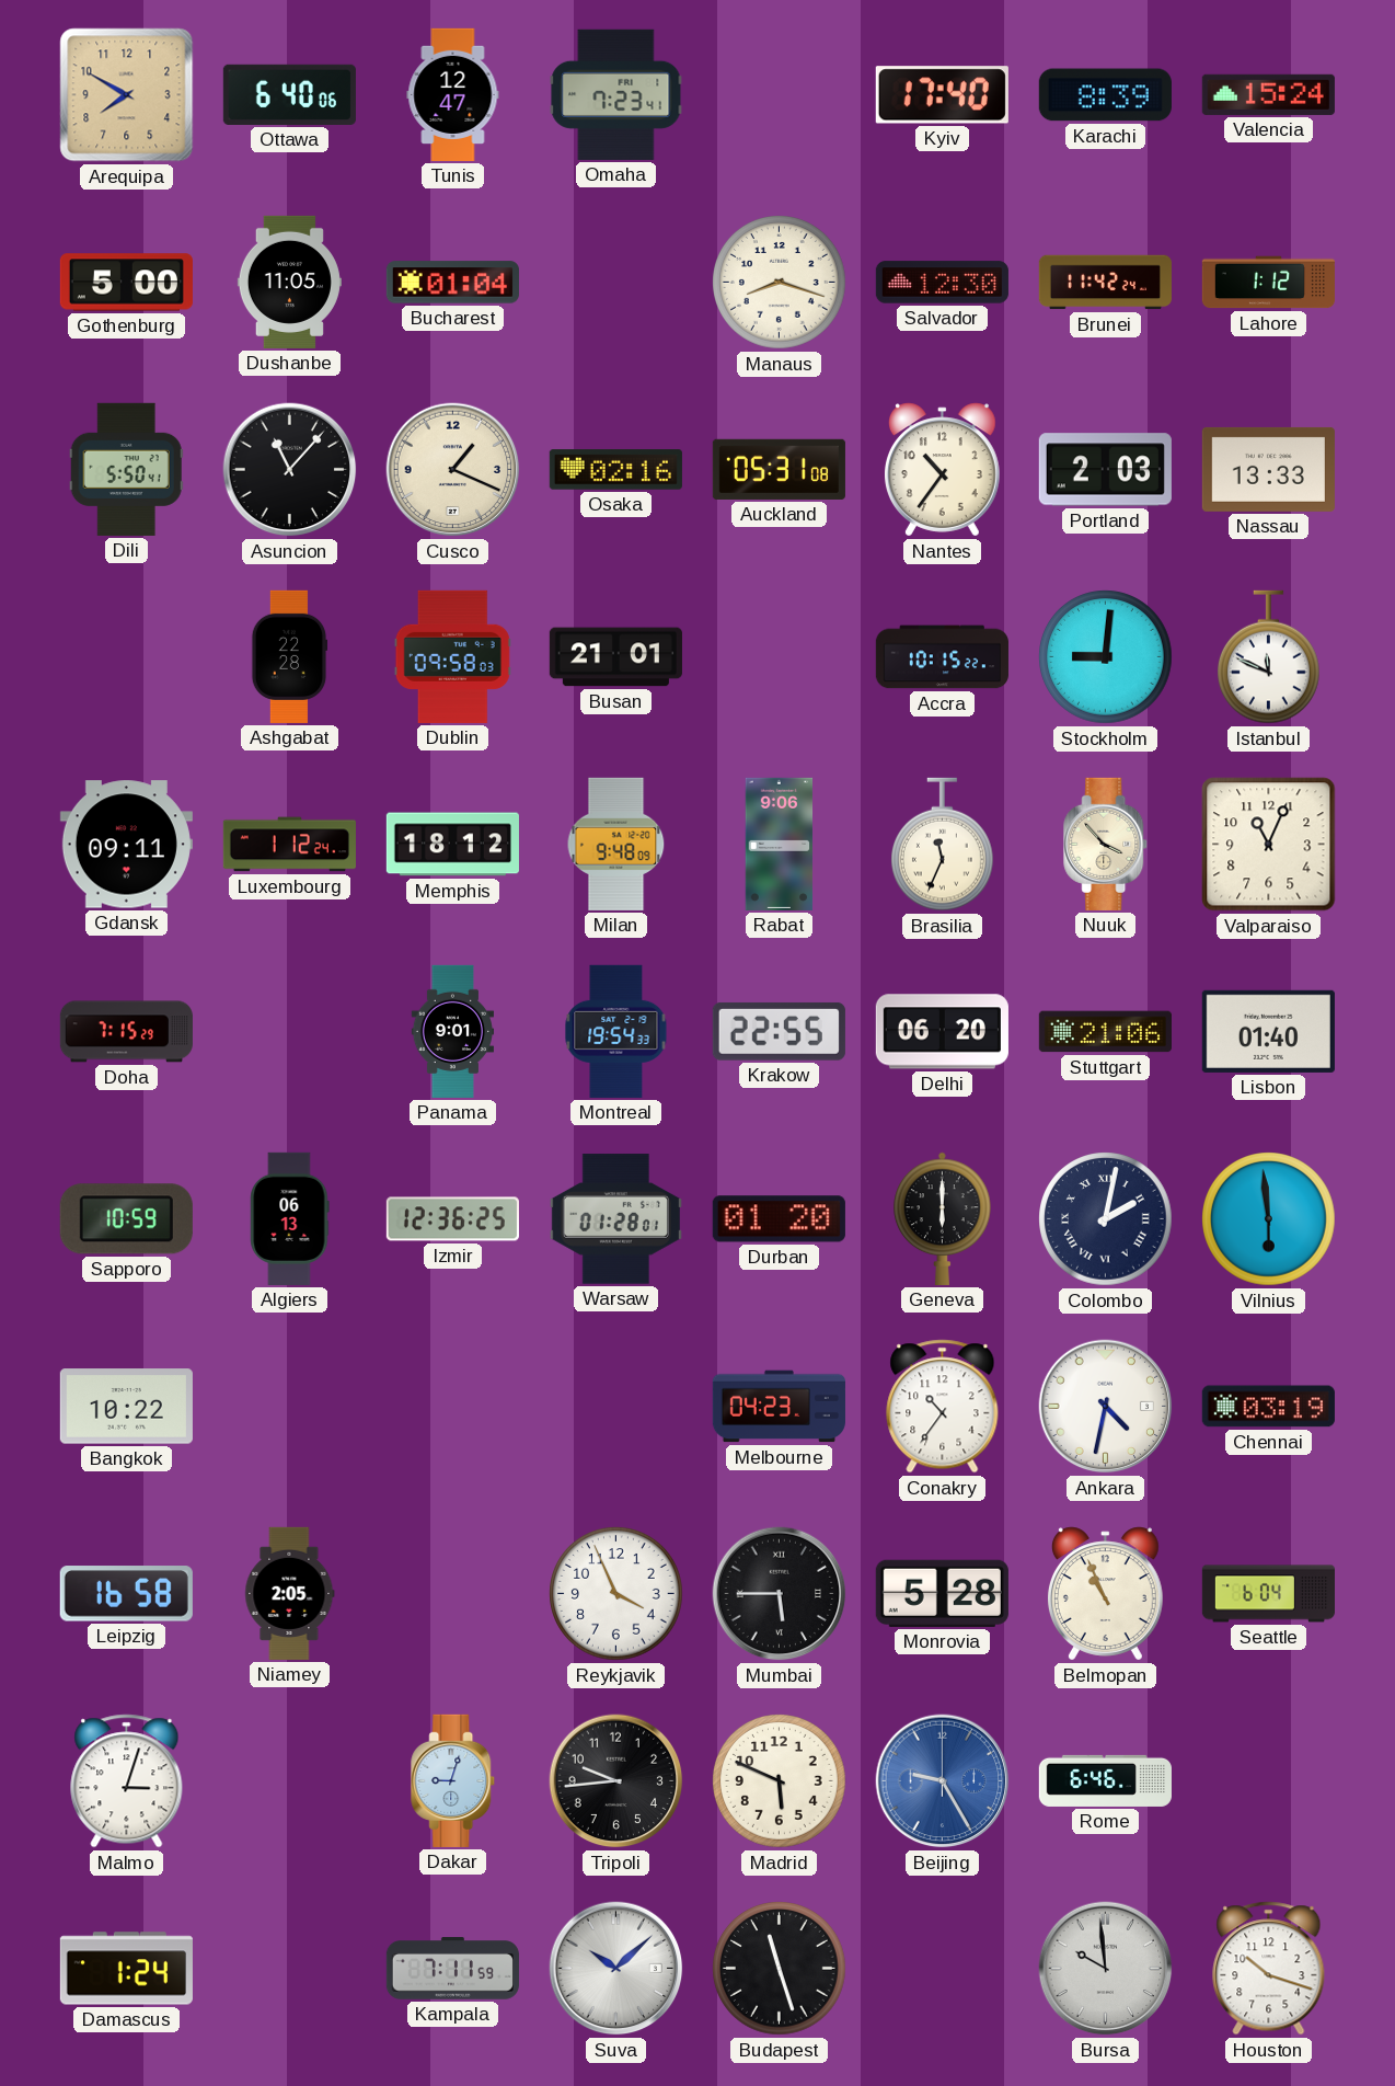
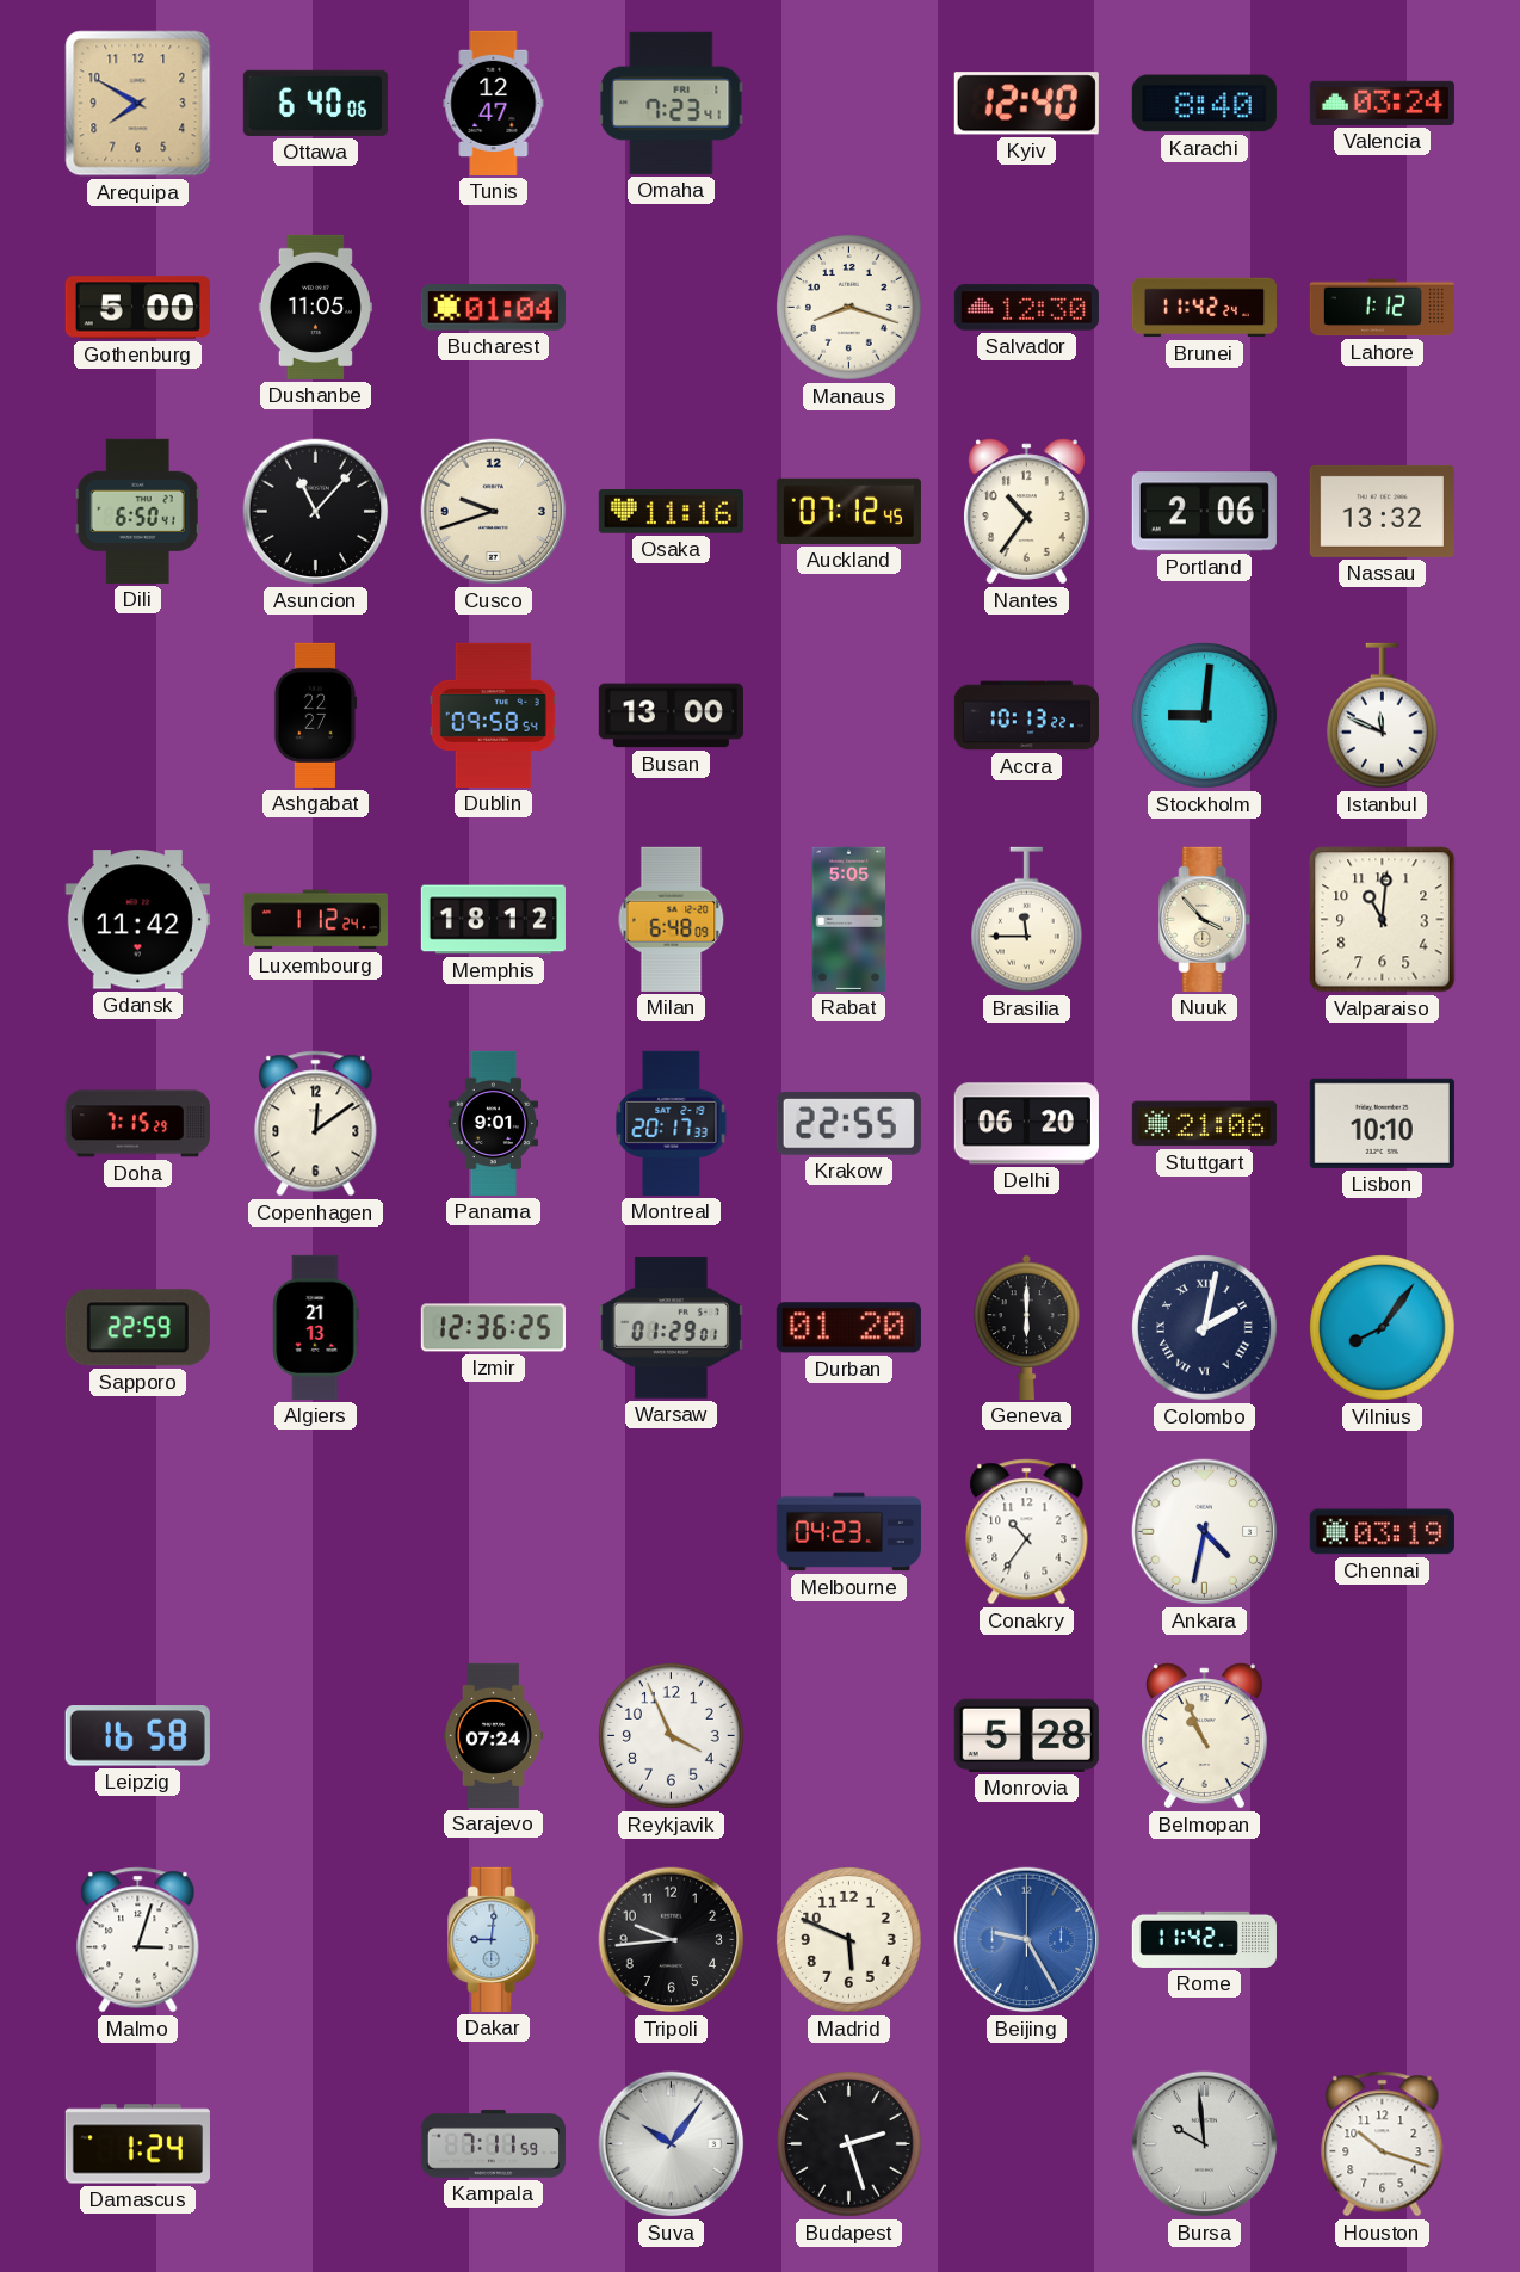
Kyiv: 17:40 -> 12:40 (1026, 104)
Karachi: 8:39 -> 8:40 (1204, 104)
Valencia: 15:24 -> 03:24 (1382, 103)
Dili: 5:50 -> 6:50 (137, 511)
Cusco: 1:19 -> 9:42 (494, 512)
Osaka: 02:16 -> 11:16 (671, 512)
Auckland: 05:31 -> 07:12 (848, 511)
Portland: 2:03 -> 2:06 (1204, 512)
Nassau: 13:33 -> 13:32 (1382, 511)
Ashgabat: 22:28 -> 22:27 (315, 715)
Dublin: 09:58:03 -> 09:58:54 (493, 715)
Busan: 21:01 -> 13:00 (671, 716)
Accra: 10:15 -> 10:13 (1026, 716)
Gdansk: 09:11 -> 11:42 (137, 920)
Milan: 9:48 -> 6:48 (672, 919)
Rabat: 9:06 -> 5:05 (849, 919)
Brasilia: 11:34 -> 11:45 (1027, 920)
Valparaiso: 11:04 -> 11:01 (1383, 920)
Copenhagen: none -> 12:09 (316, 1124)
Montreal: 19:54 -> 20:17 (672, 1123)
Lisbon: 01:40 -> 10:10 (1382, 1123)
Sapporo: 10:59 -> 22:59 (137, 1328)
Algiers: 06:13 -> 21:13 (316, 1327)
Warsaw: 01:28 -> 01:29 (671, 1328)
Vilnius: 5:59 -> 8:06 (1383, 1328)
Bangkok: 10:22 -> none (126, 1407)
Niamey: 2:05 -> none (290, 1593)
Sarajevo: none -> 07:24 (493, 1735)
Mumbai: 5:45 -> none (780, 1594)
Seattle: 6:04 -> none (1268, 1594)
Dakar: 9:03 -> 9:01 (494, 1939)
Rome: 6:46 -> 11:42 (1204, 1939)
Suva: 10:08 -> 10:06 (672, 2144)
Budapest: 11:27 -> 2:27 (849, 2144)
